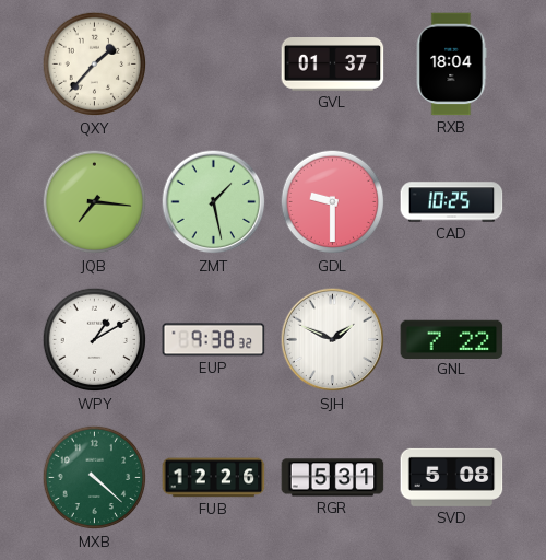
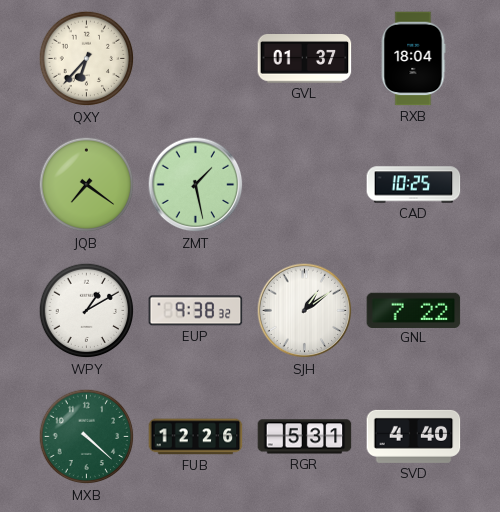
QXY: 1:37 -> 6:37 (87, 59)
JQB: 7:16 -> 7:21 (87, 185)
GDL: 9:30 -> none (333, 202)
SJH: 1:49 -> 1:09 (305, 311)
SVD: 5:08 -> 4:40 (414, 436)
